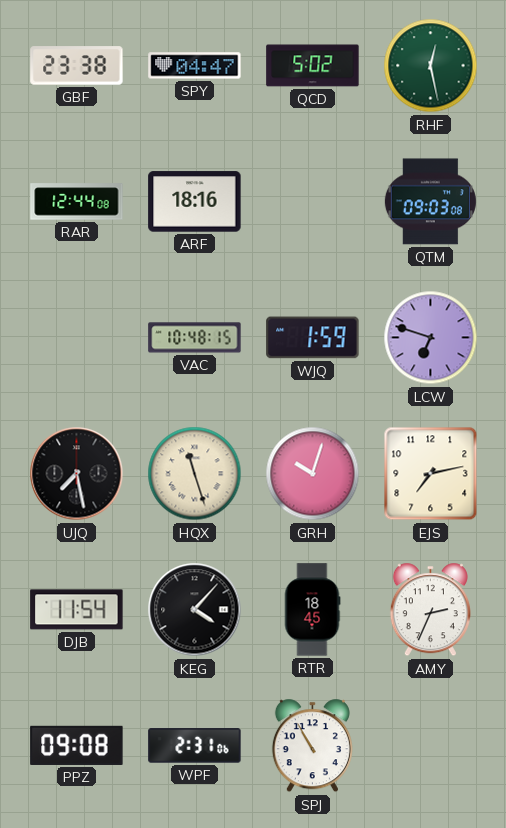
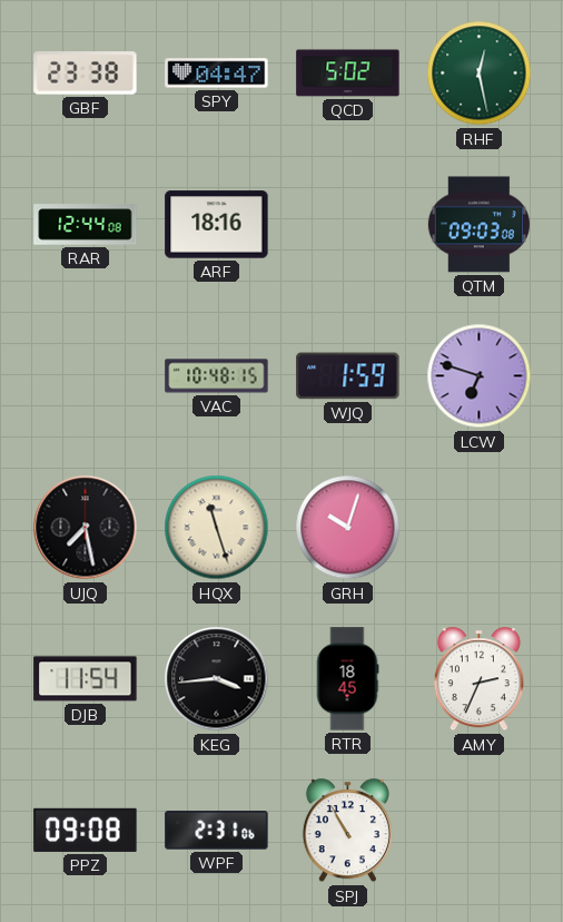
EJS: 7:13 -> none (431, 474)
KEG: 4:07 -> 3:44 (217, 679)
